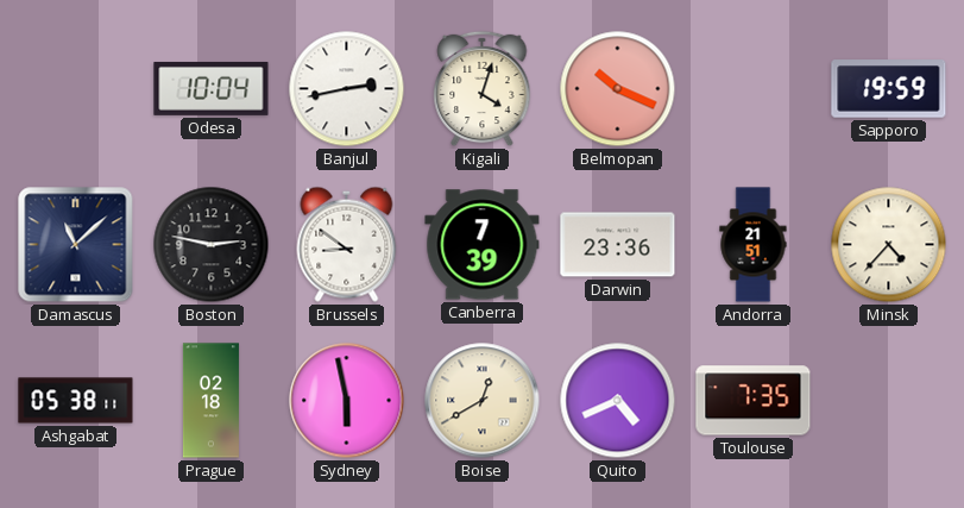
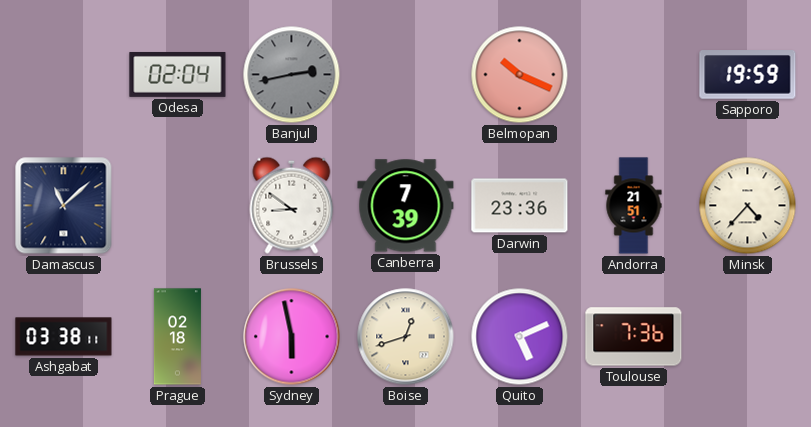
Odesa: 10:04 -> 02:04 (178, 74)
Banjul dial: white -> grey (292, 75)
Kigali: 4:03 -> none (483, 89)
Boston: 2:47 -> none (212, 245)
Ashgabat: 05:38 -> 03:38 (64, 337)
Boise: 12:40 -> 12:42 (406, 337)
Quito: 4:41 -> 5:11 (520, 337)
Toulouse: 7:35 -> 7:36 (634, 337)
